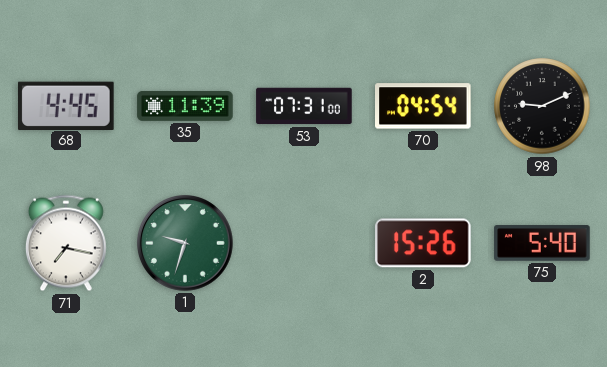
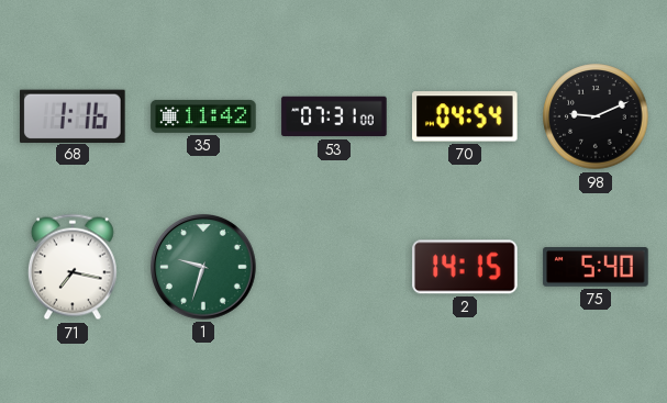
68: 4:45 -> 1:16 (74, 115)
35: 11:39 -> 11:42 (203, 116)
2: 15:26 -> 14:15 (465, 267)
